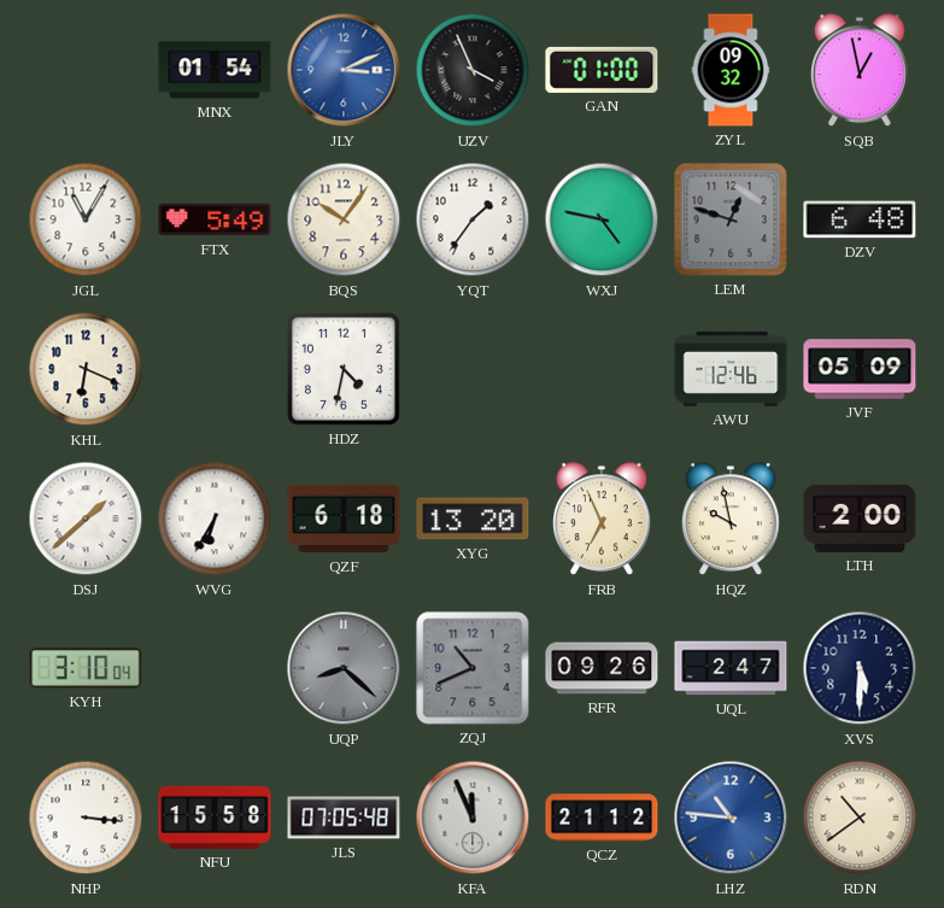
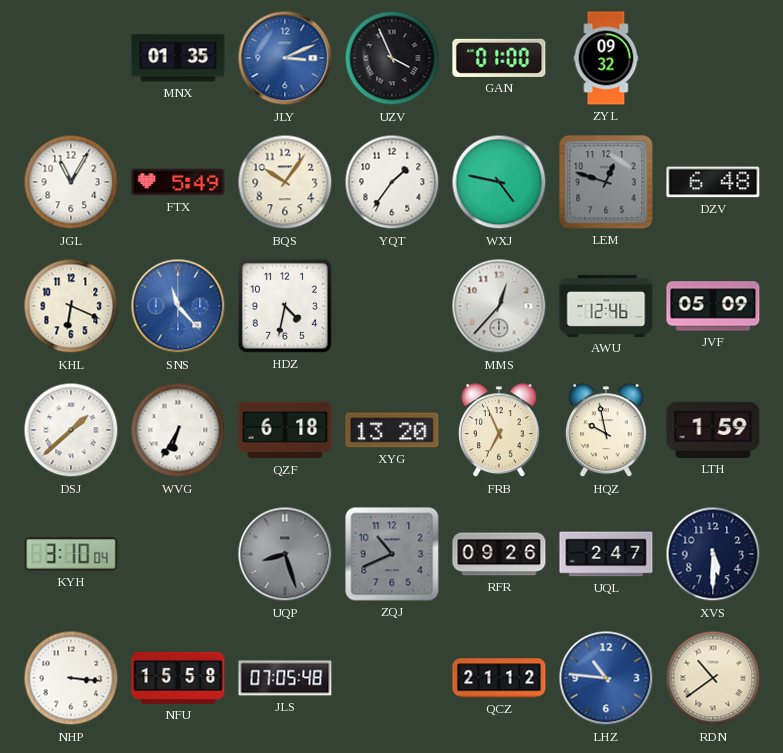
MNX: 01:54 -> 01:35 (178, 58)
SQB: 12:58 -> none (861, 71)
SNS: none -> 11:23 (178, 306)
MMS: none -> 12:37 (499, 306)
LTH: 2:00 -> 1:59 (713, 430)
UQP: 8:22 -> 8:27 (285, 554)
KFA: 11:56 -> none (473, 818)
